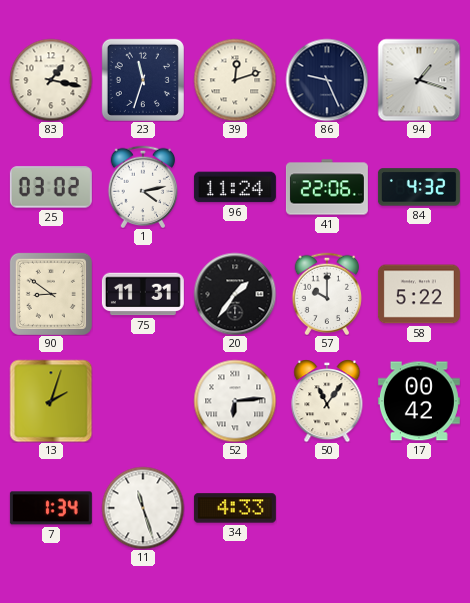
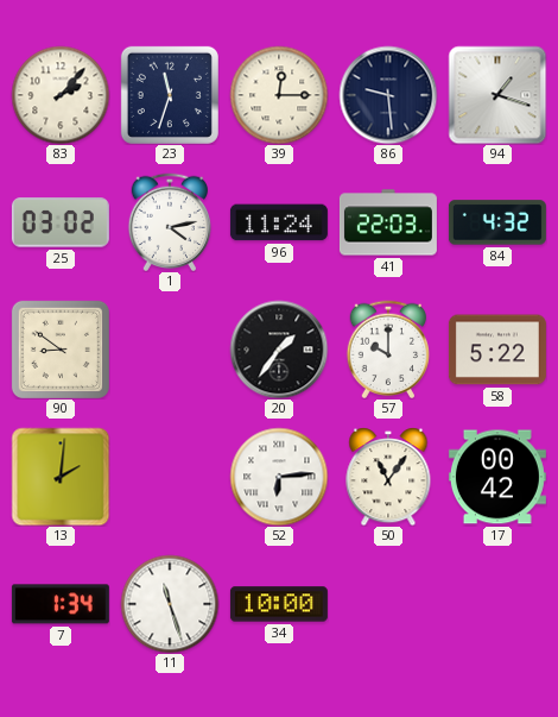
83: 1:17 -> 2:07 (61, 95)
39: 12:12 -> 12:15 (279, 95)
86: 9:26 -> 9:29 (388, 95)
41: 22:06 -> 22:03 (388, 222)
75: 11:31 -> none (143, 294)
13: 2:03 -> 2:01 (61, 477)
34: 4:33 -> 10:00 (279, 604)
